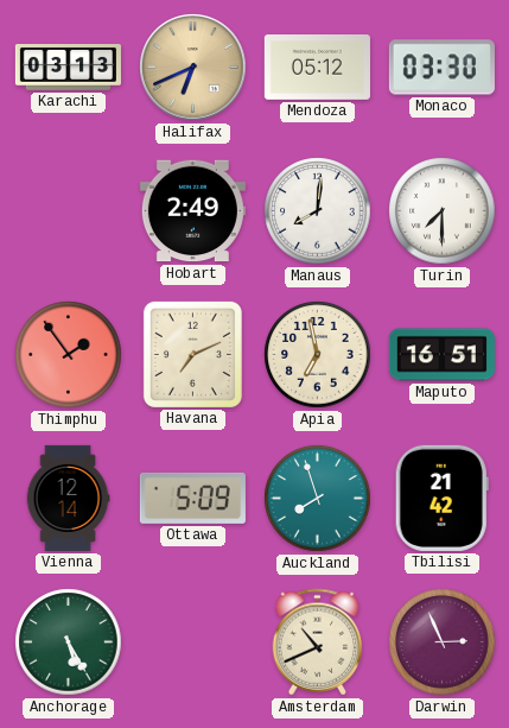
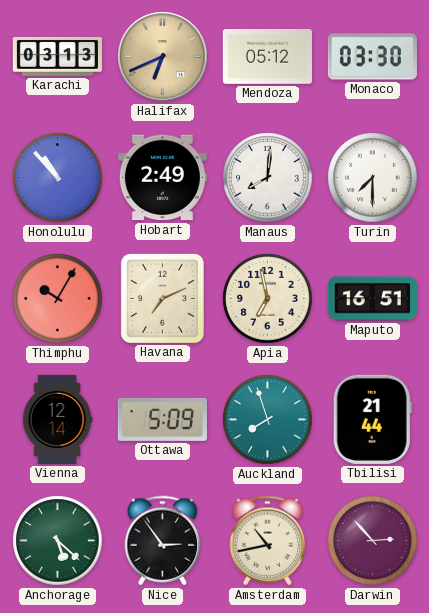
Honolulu: none -> 10:53 (58, 178)
Thimphu: 1:54 -> 10:05 (58, 299)
Tbilisi: 21:42 -> 21:44 (372, 419)
Anchorage: 5:25 -> 5:22 (58, 541)
Nice: none -> 2:54 (163, 541)
Amsterdam: 10:41 -> 10:43 (268, 541)
Darwin: 2:56 -> 2:53 (373, 541)
